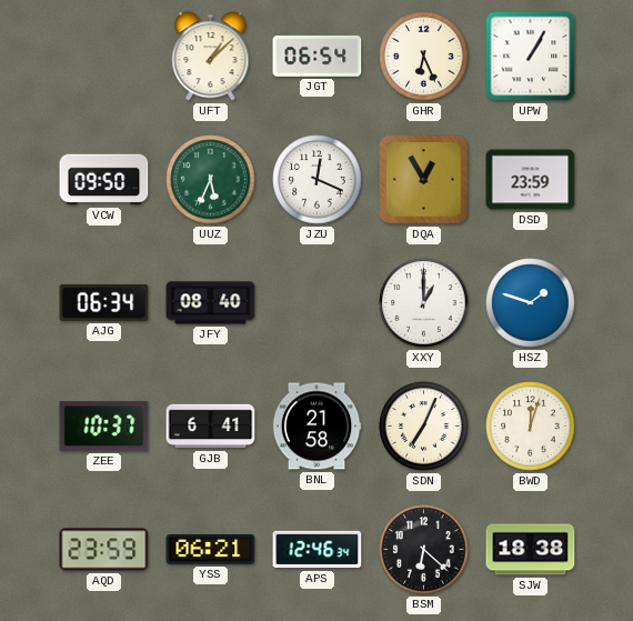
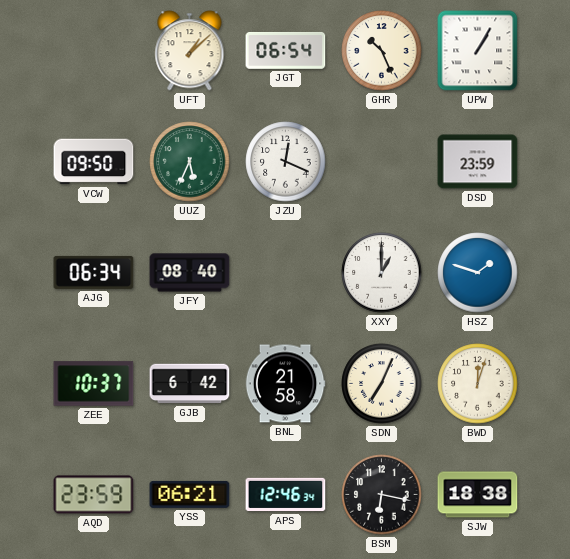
GHR: 6:26 -> 10:26 (382, 51)
DQA: 12:55 -> none (424, 180)
GJB: 6:41 -> 6:42 (190, 384)
BSM: 6:22 -> 6:17 (382, 495)
